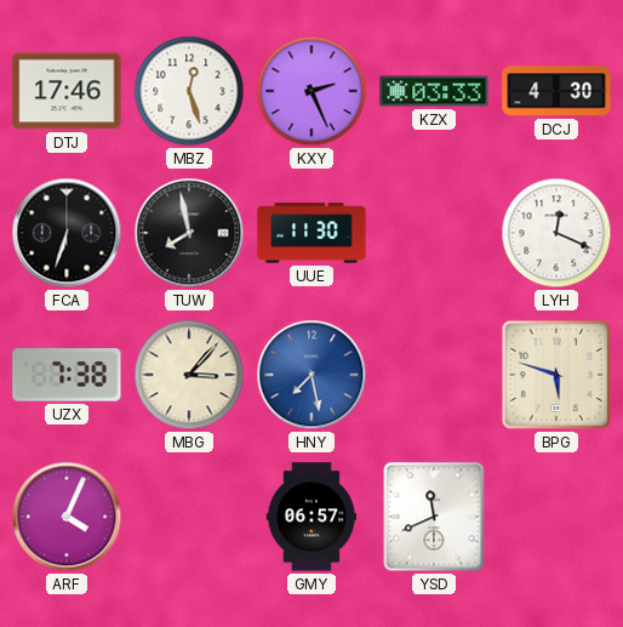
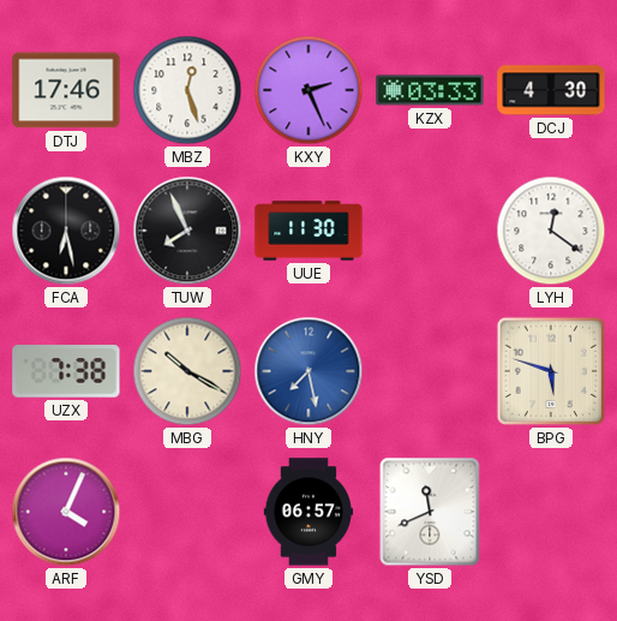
FCA: 6:33 -> 6:28 (66, 231)
TUW: 7:58 -> 7:56 (187, 231)
LYH: 12:19 -> 12:21 (551, 231)
MBG: 3:07 -> 10:20 (187, 371)
